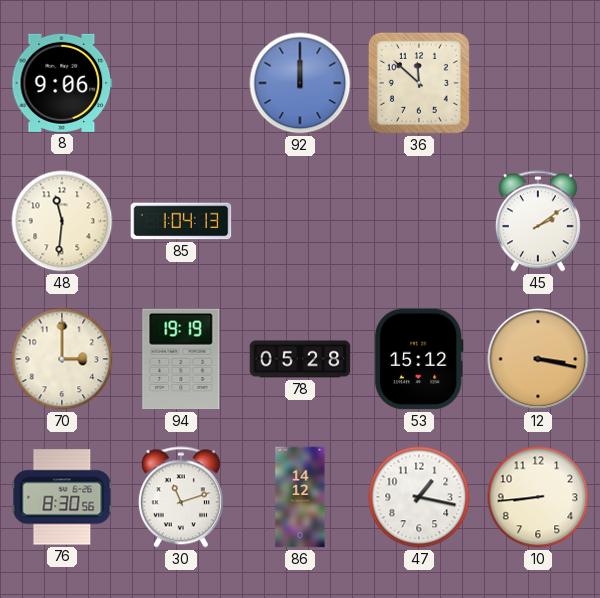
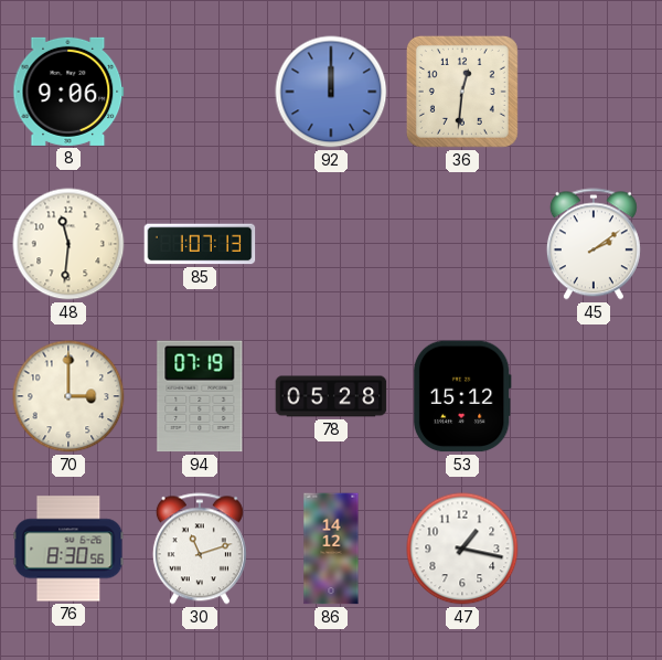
36: 11:52 -> 12:31 (462, 92)
85: 1:04 -> 1:07 (200, 244)
94: 19:19 -> 07:19 (200, 396)
12: 3:17 -> none (538, 359)
10: 8:44 -> none (538, 497)
